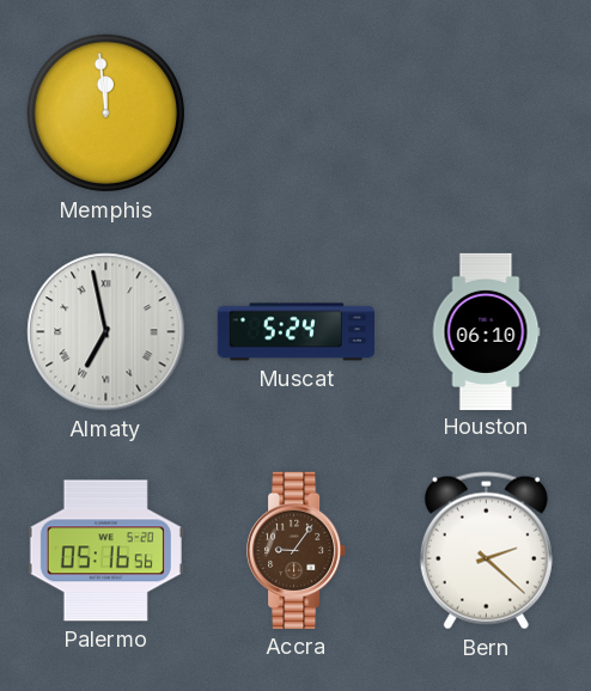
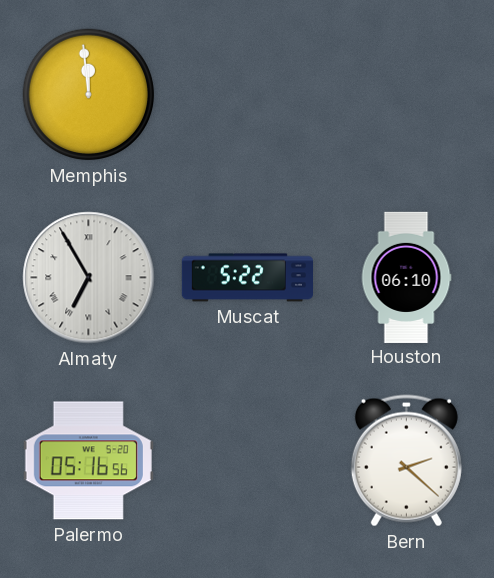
Almaty: 6:58 -> 6:55 (89, 278)
Muscat: 5:24 -> 5:22 (247, 278)
Accra: 9:06 -> none (297, 550)
